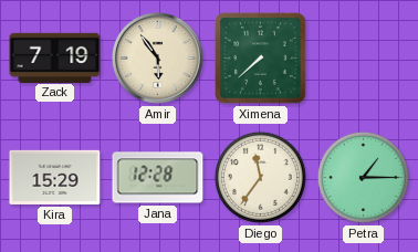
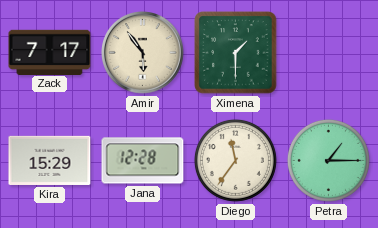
Zack: 7:19 -> 7:17 (50, 52)
Ximena: 7:38 -> 1:30 (236, 53)
